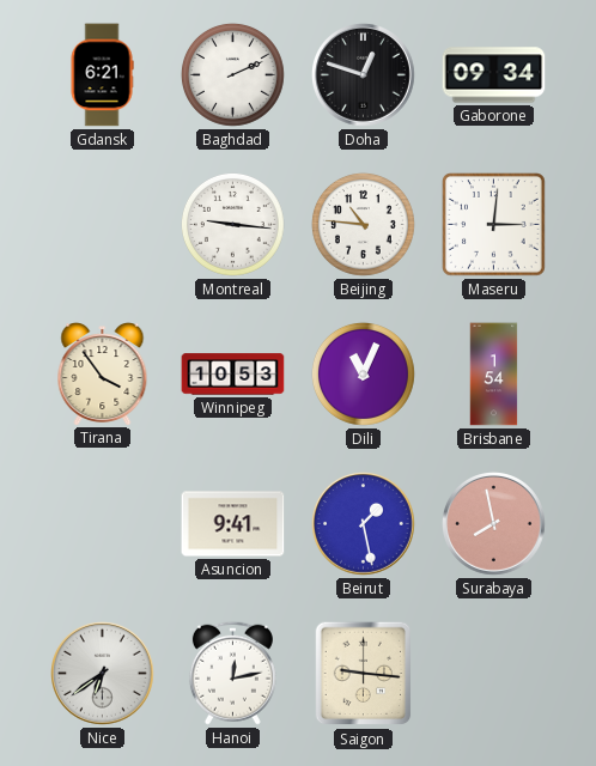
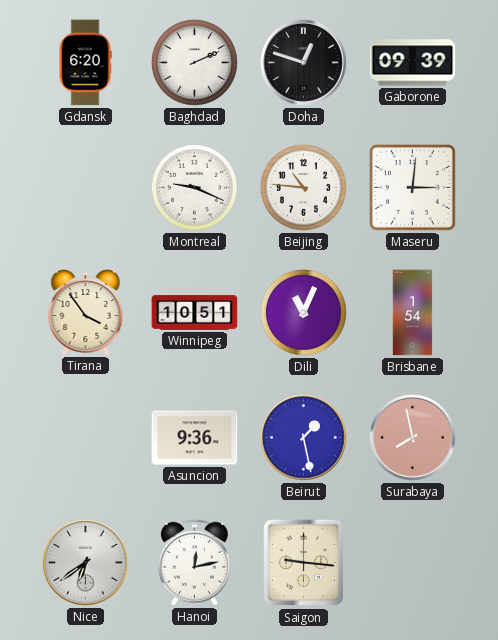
Gdansk: 6:21 -> 6:20 (85, 63)
Gaborone: 09:34 -> 09:39 (413, 63)
Montreal: 9:16 -> 9:19 (194, 187)
Winnipeg: 10:53 -> 10:51 (195, 313)
Asuncion: 9:41 -> 9:36 (195, 438)
